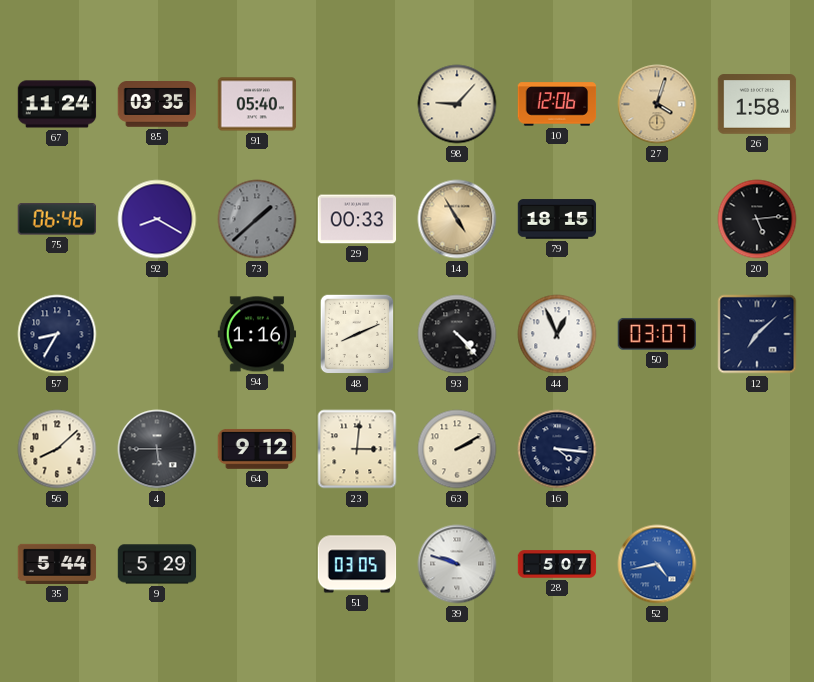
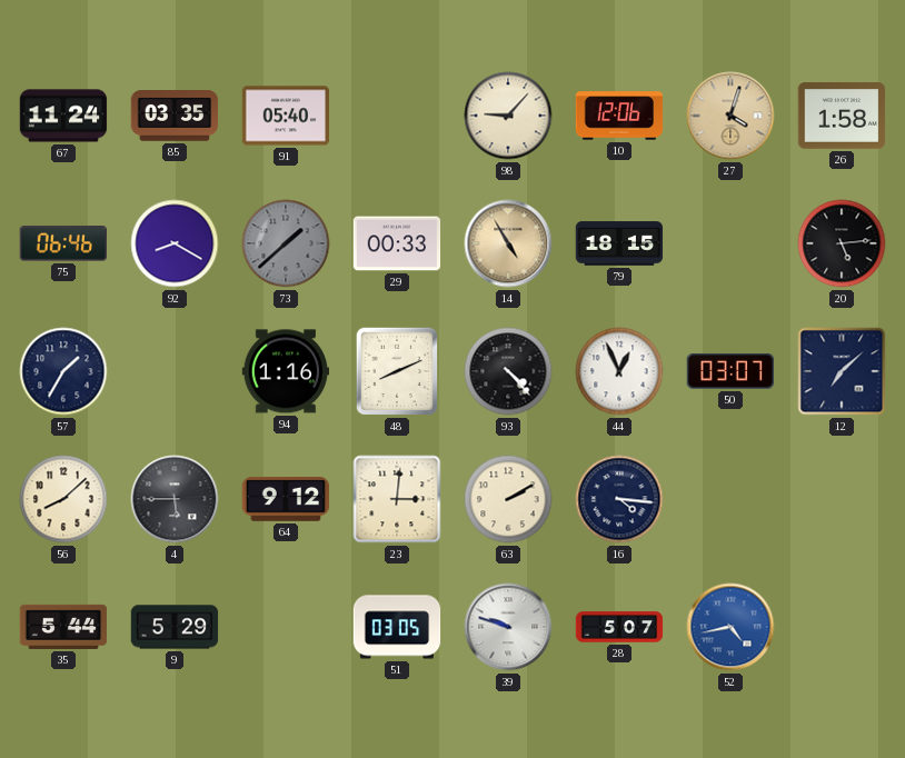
57: 8:35 -> 1:35 (63, 371)
